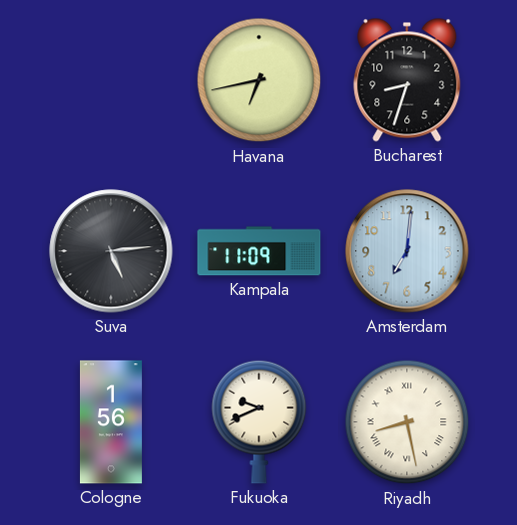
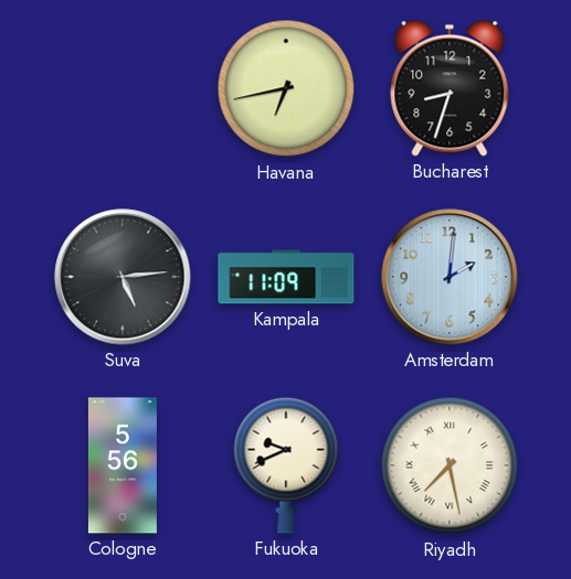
Amsterdam: 7:01 -> 2:01 (450, 277)
Cologne: 1:56 -> 5:56 (123, 465)
Riyadh: 8:28 -> 7:28 (450, 465)
